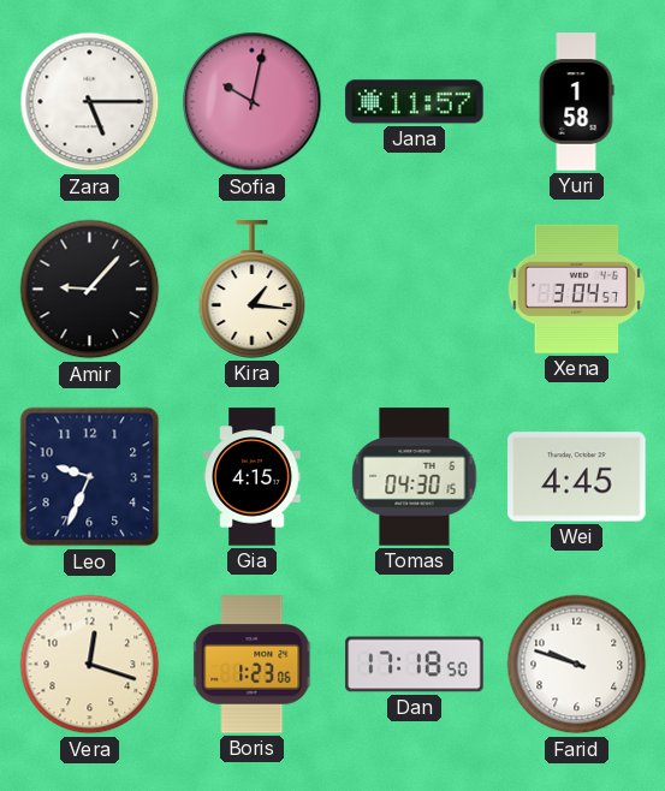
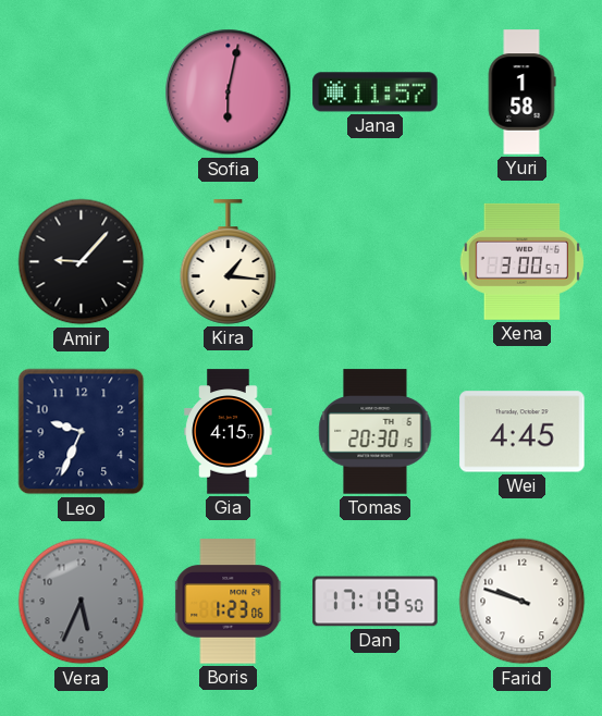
Zara: 5:15 -> none (90, 102)
Sofia: 10:02 -> 6:02 (229, 92)
Xena: 3:04 -> 3:00 (521, 261)
Tomas: 04:30 -> 20:30 (376, 432)
Vera: 12:18 -> 5:34 (82, 602)
Vera dial: cream -> grey (82, 602)
